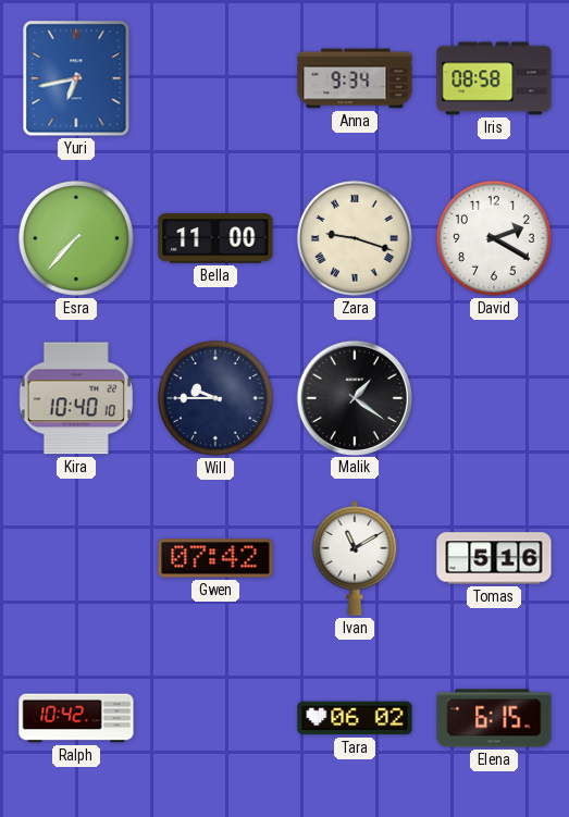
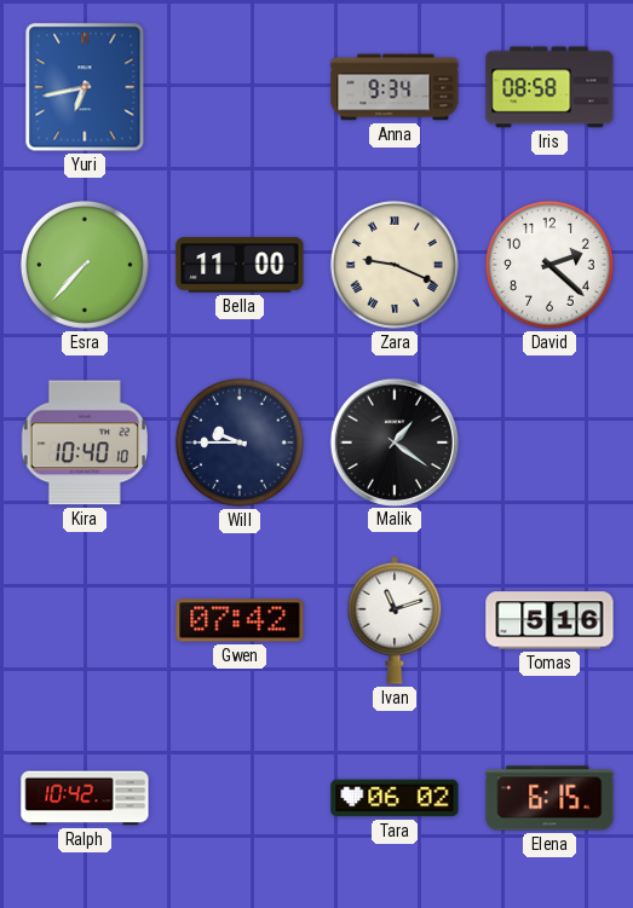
Zara: 9:18 -> 9:19 (395, 265)
David: 2:20 -> 2:22 (549, 265)
Ivan: 11:10 -> 11:12 (395, 621)
